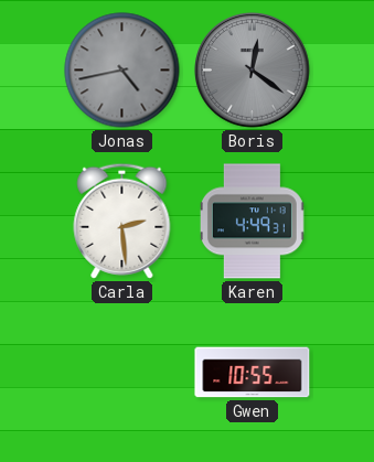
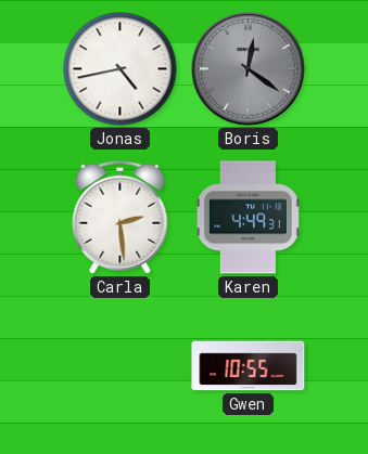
Jonas dial: grey -> white (120, 69)
